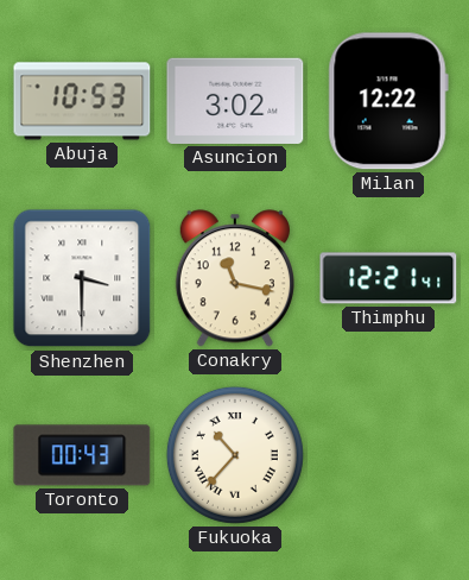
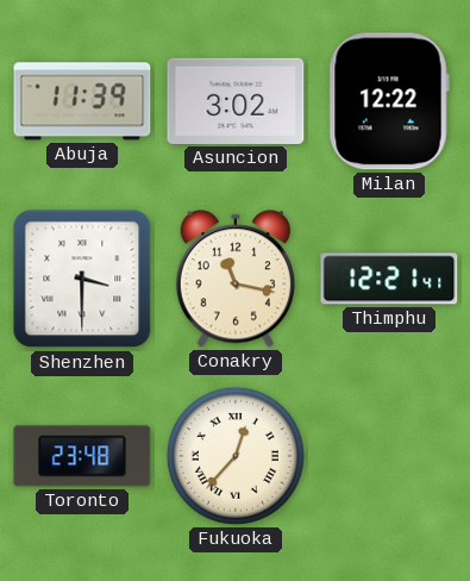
Abuja: 10:53 -> 11:39 (82, 101)
Toronto: 00:43 -> 23:48 (82, 456)
Fukuoka: 10:37 -> 12:37 (236, 456)
